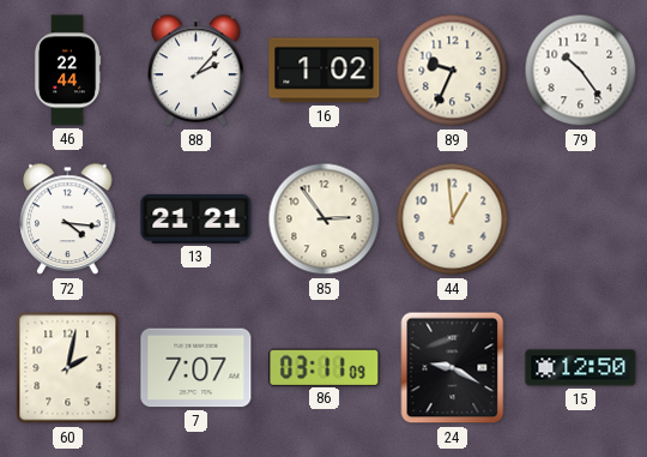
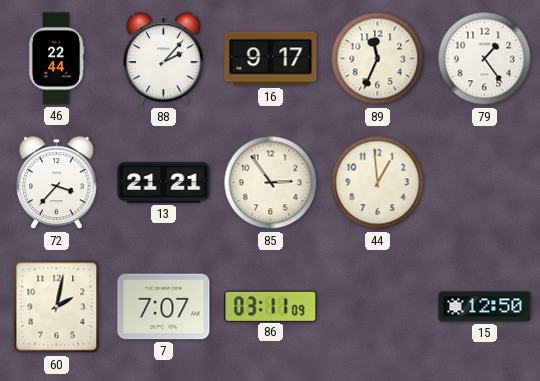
16: 1:02 -> 9:17 (271, 59)
89: 9:34 -> 11:34 (378, 59)
79: 10:24 -> 1:24 (485, 59)
72: 4:16 -> 3:37 (57, 183)
24: 9:20 -> none (453, 368)
